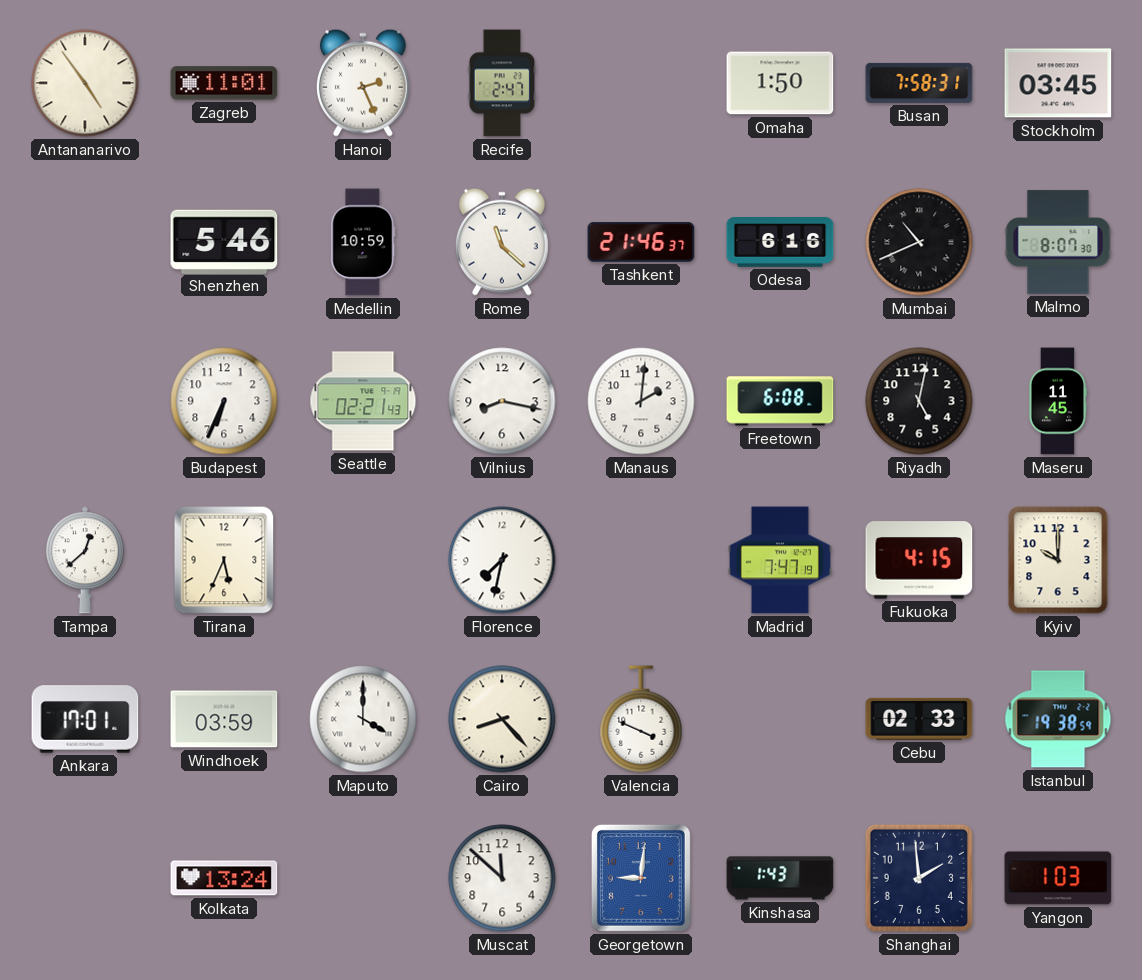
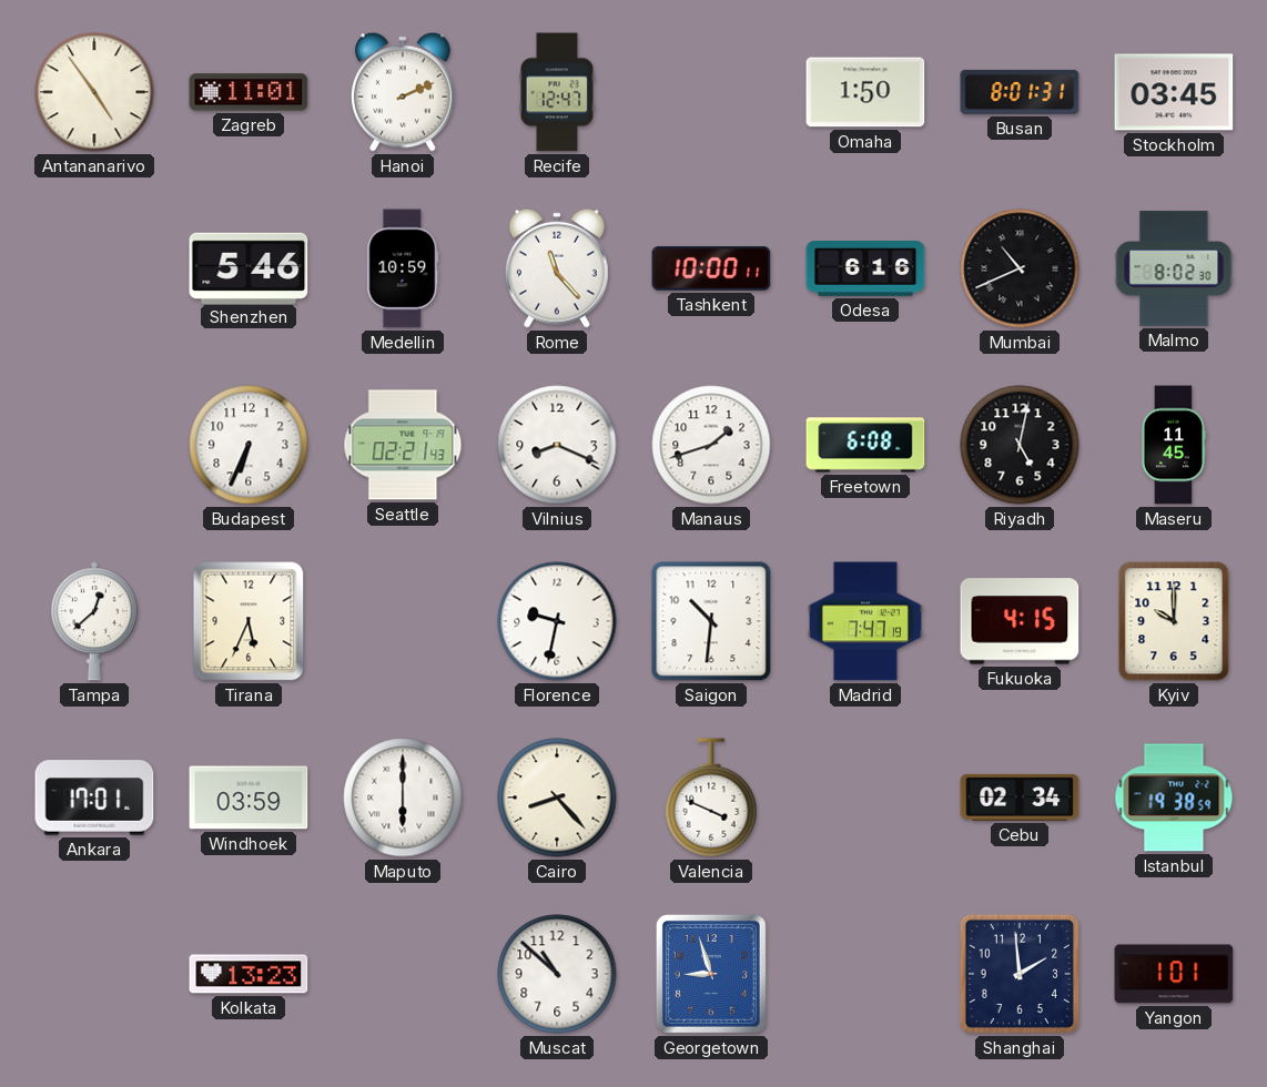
Hanoi: 2:26 -> 2:11 (403, 92)
Recife: 2:47 -> 12:47 (557, 92)
Busan: 7:58 -> 8:01 (1020, 92)
Rome: 11:22 -> 11:23 (557, 268)
Tashkent: 21:46 -> 10:00 (711, 268)
Malmo: 8:07 -> 8:02 (1174, 268)
Vilnius: 8:17 -> 8:19 (557, 445)
Manaus: 2:01 -> 1:42 (711, 445)
Florence: 7:32 -> 9:32 (557, 621)
Saigon: none -> 10:31 (711, 621)
Maputo: 4:00 -> 6:00 (403, 798)
Cebu: 02:33 -> 02:34 (1020, 798)
Kolkata: 13:24 -> 13:23 (249, 974)
Muscat: 11:52 -> 10:52 (557, 974)
Georgetown: 9:01 -> 8:57 (711, 974)
Kinshasa: 1:43 -> none (780, 878)
Yangon: 1:03 -> 1:01 (1174, 974)
